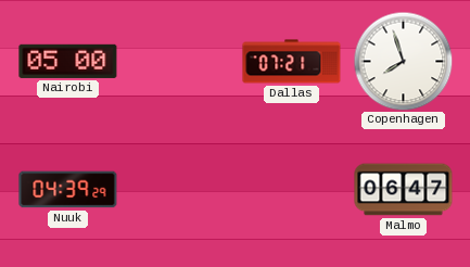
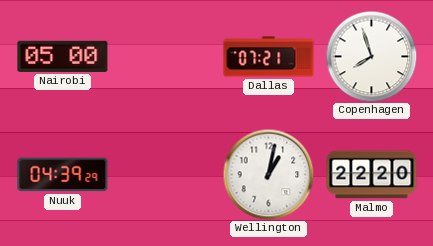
Wellington: none -> 1:02 (268, 174)
Malmo: 06:47 -> 22:20 (372, 175)
